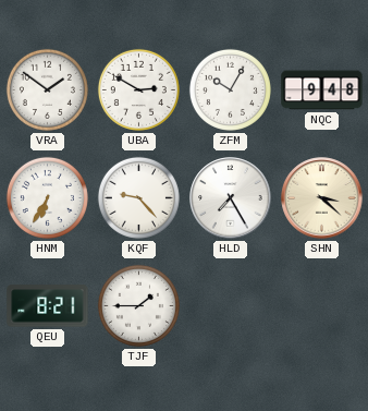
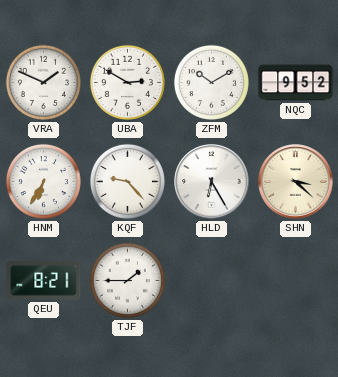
VRA: 1:51 -> 1:49 (43, 82)
ZFM: 10:05 -> 10:10 (211, 82)
NQC: 9:48 -> 9:52 (296, 83)
HLD: 7:25 -> 6:25 (212, 182)
